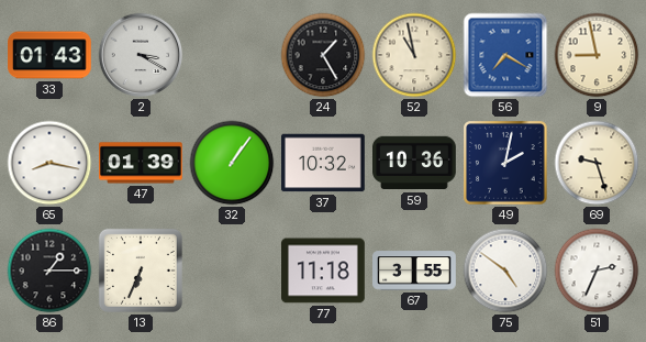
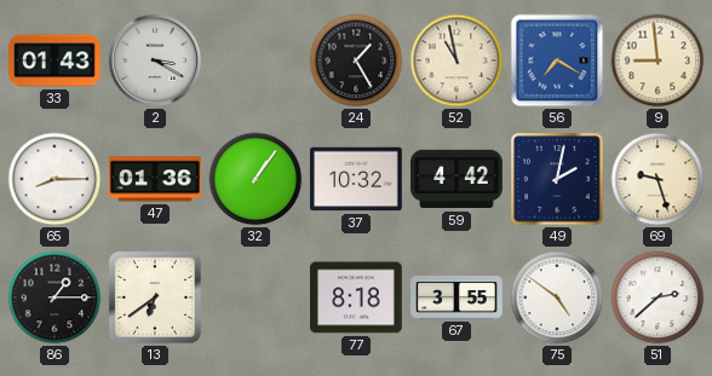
9: 8:58 -> 8:59 (658, 60)
65: 8:17 -> 8:15 (54, 179)
47: 01:39 -> 01:36 (156, 179)
59: 10:36 -> 4:42 (458, 179)
13: 6:34 -> 6:39 (155, 297)
77: 11:18 -> 8:18 (357, 297)
51: 2:34 -> 2:38 (658, 297)
